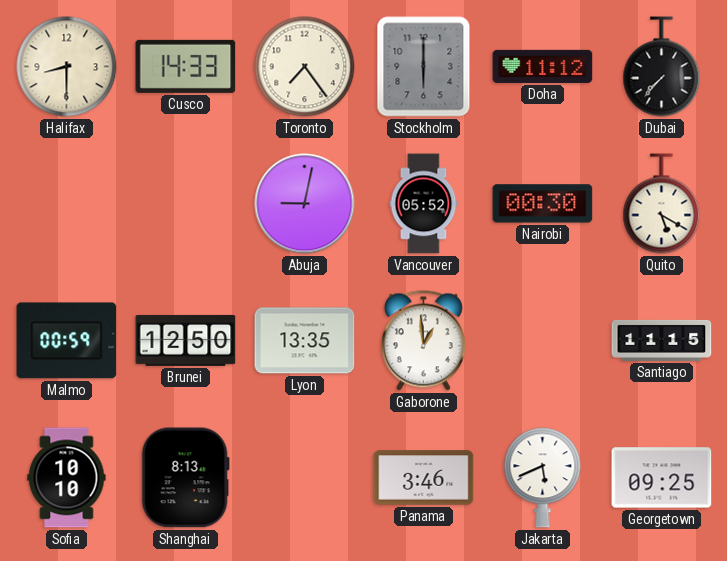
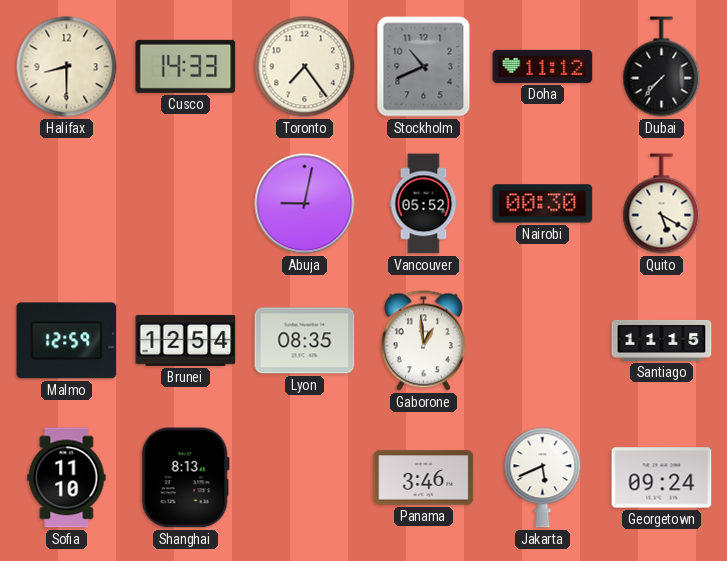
Stockholm: 6:00 -> 10:41 (424, 67)
Malmo: 00:59 -> 12:59 (67, 341)
Brunei: 12:50 -> 12:54 (186, 340)
Lyon: 13:35 -> 08:35 (305, 341)
Sofia: 10:10 -> 11:10 (67, 478)
Georgetown: 09:25 -> 09:24 (662, 478)
